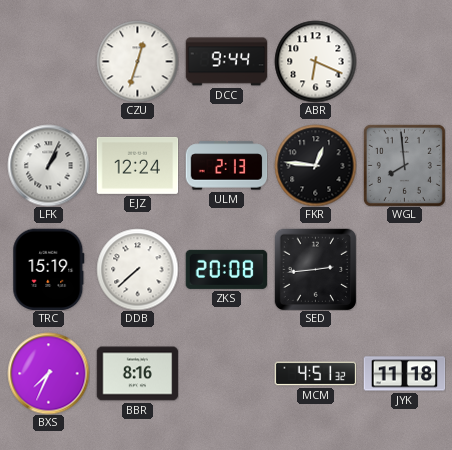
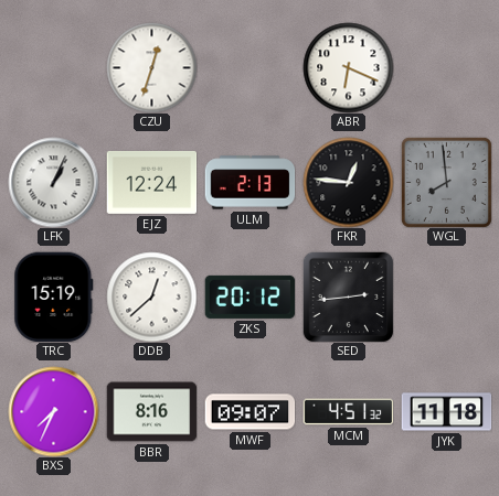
DCC: 9:44 -> none (226, 62)
DDB: 7:38 -> 12:38 (151, 296)
ZKS: 20:08 -> 20:12 (250, 296)
MWF: none -> 09:07 (250, 412)
